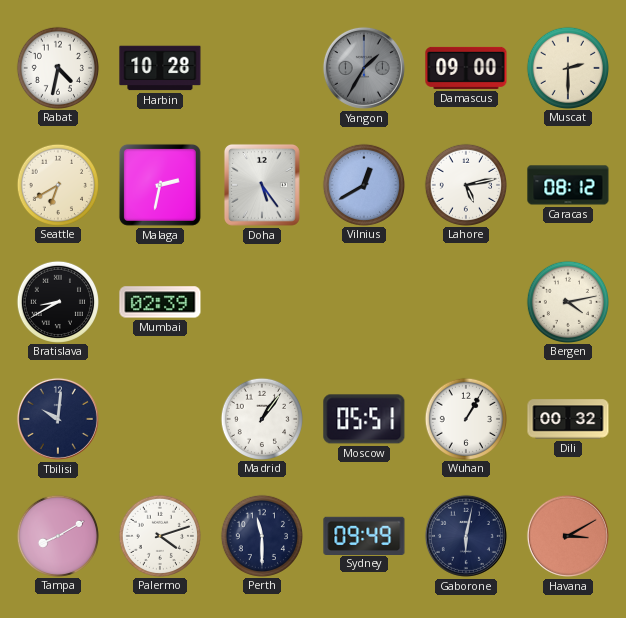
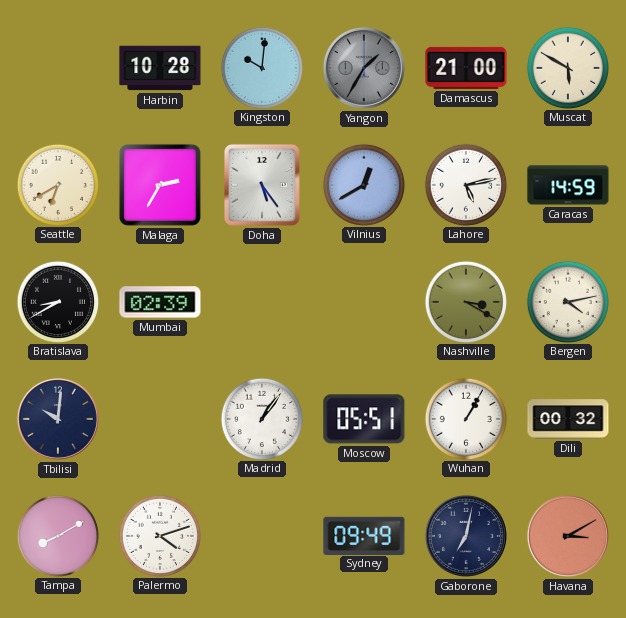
Rabat: 4:32 -> none (57, 67)
Kingston: none -> 10:01 (261, 67)
Damascus: 09:00 -> 21:00 (466, 68)
Muscat: 2:30 -> 5:50 (567, 67)
Malaga: 2:32 -> 2:35 (160, 185)
Caracas: 08:12 -> 14:59 (568, 185)
Nashville: none -> 3:20 (465, 301)
Perth: 11:30 -> none (261, 535)
Gaborone: 6:02 -> 7:02 (466, 536)
